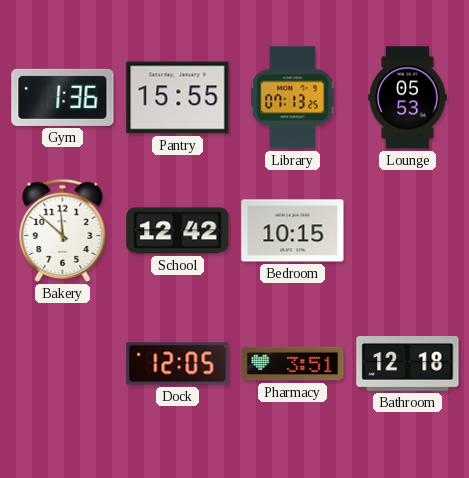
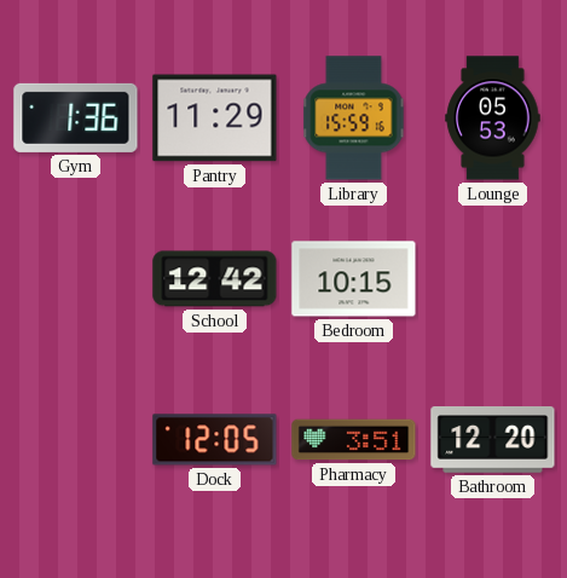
Pantry: 15:55 -> 11:29 (215, 119)
Library: 07:13 -> 15:59 (354, 119)
Bakery: 11:52 -> none (63, 230)
Bathroom: 12:18 -> 12:20 (493, 440)
